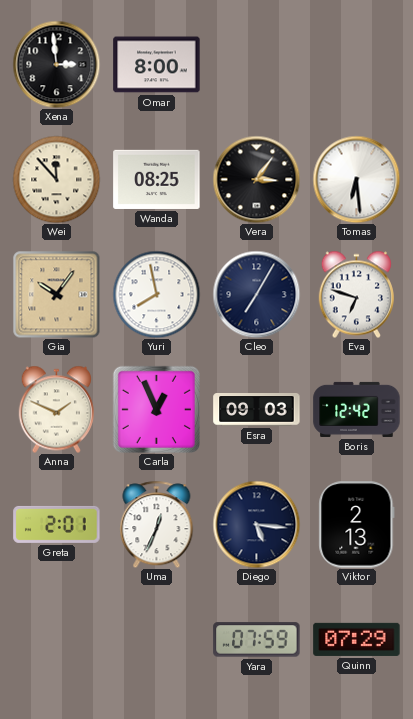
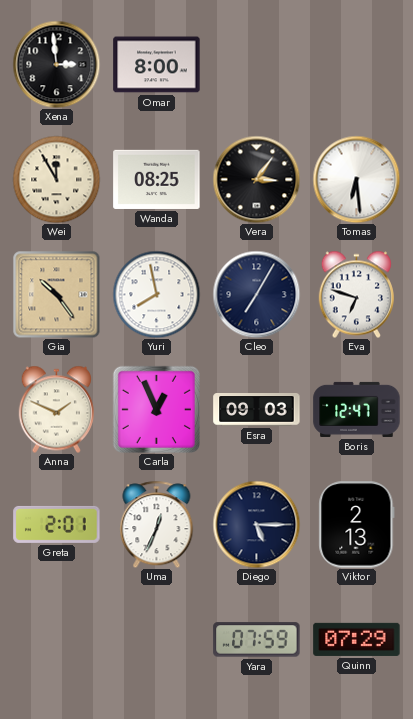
Wei: 11:53 -> 11:55 (56, 179)
Gia: 10:06 -> 10:24 (56, 294)
Boris: 12:42 -> 12:47 (357, 409)
Diego: 5:16 -> 5:15 (256, 524)
